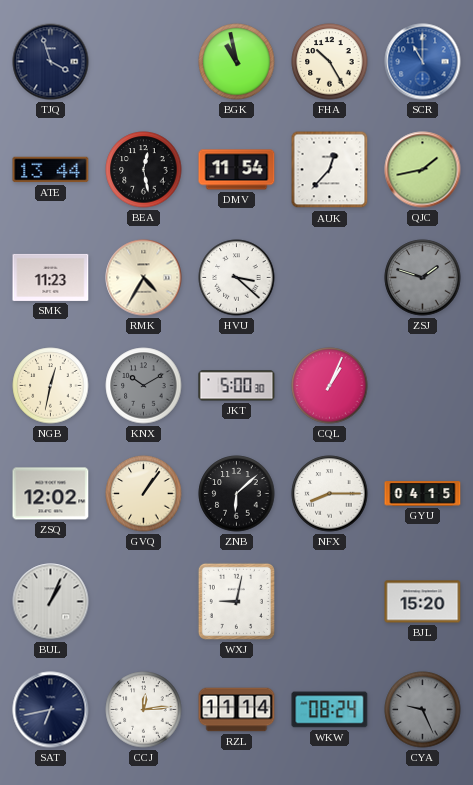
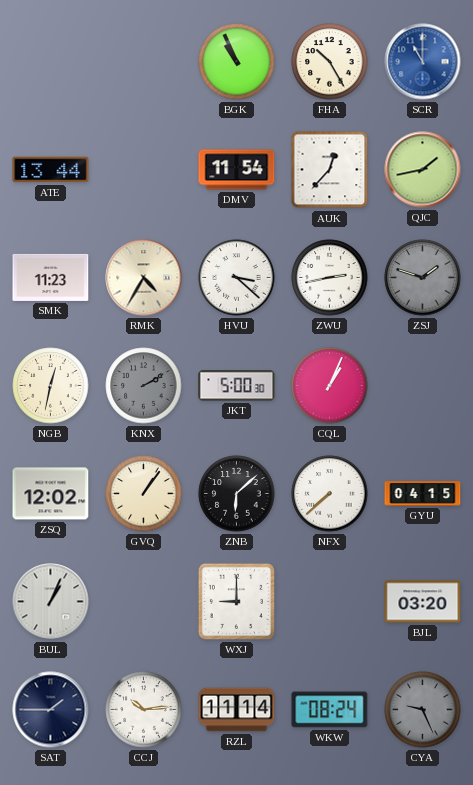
TJQ: 3:57 -> none (51, 62)
BGK: 10:58 -> 10:56 (237, 62)
BEA: 12:28 -> none (144, 170)
ZWU: none -> 2:43 (330, 278)
KNX: 10:10 -> 2:10 (144, 386)
NFX: 8:15 -> 7:38 (330, 494)
WXJ: 9:02 -> 9:00 (236, 601)
BJL: 15:20 -> 03:20 (423, 602)
SAT: 6:43 -> 1:45 (51, 710)
CCJ: 12:14 -> 10:14 (144, 710)
